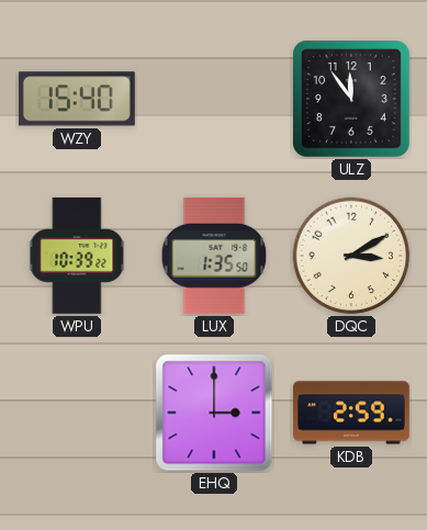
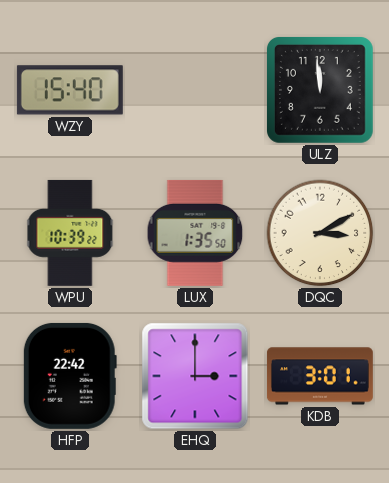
ULZ: 11:54 -> 11:59 (321, 91)
HFP: none -> 22:42 (70, 376)
KDB: 2:59 -> 3:01 (320, 376)
